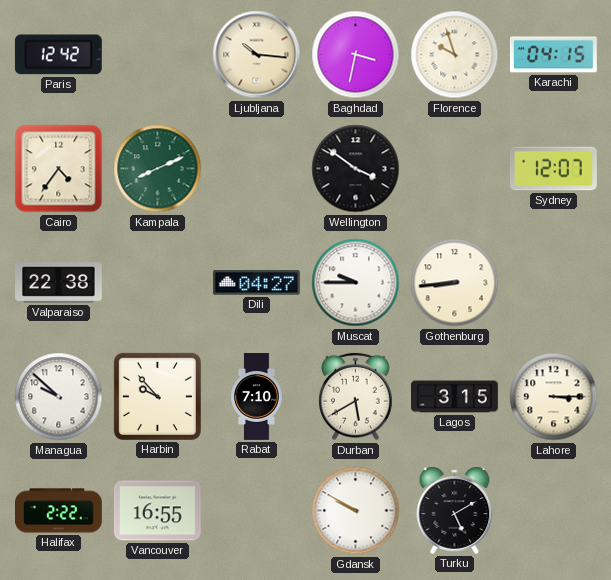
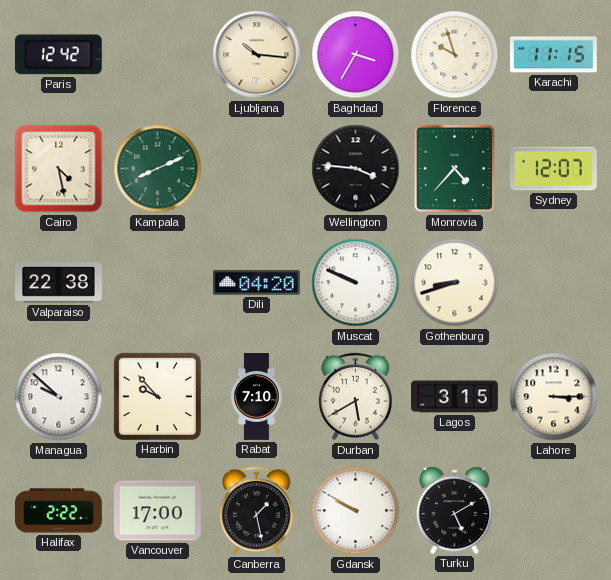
Baghdad: 3:32 -> 3:35 (356, 55)
Karachi: 04:15 -> 11:15 (553, 55)
Cairo: 4:36 -> 4:28 (59, 169)
Wellington: 3:51 -> 3:46 (356, 169)
Monrovia: none -> 4:37 (455, 169)
Dili: 04:27 -> 04:20 (256, 283)
Muscat: 9:45 -> 9:49 (356, 283)
Gothenburg: 8:44 -> 8:42 (455, 283)
Vancouver: 16:55 -> 17:00 (157, 511)
Canberra: none -> 1:28 (257, 511)
